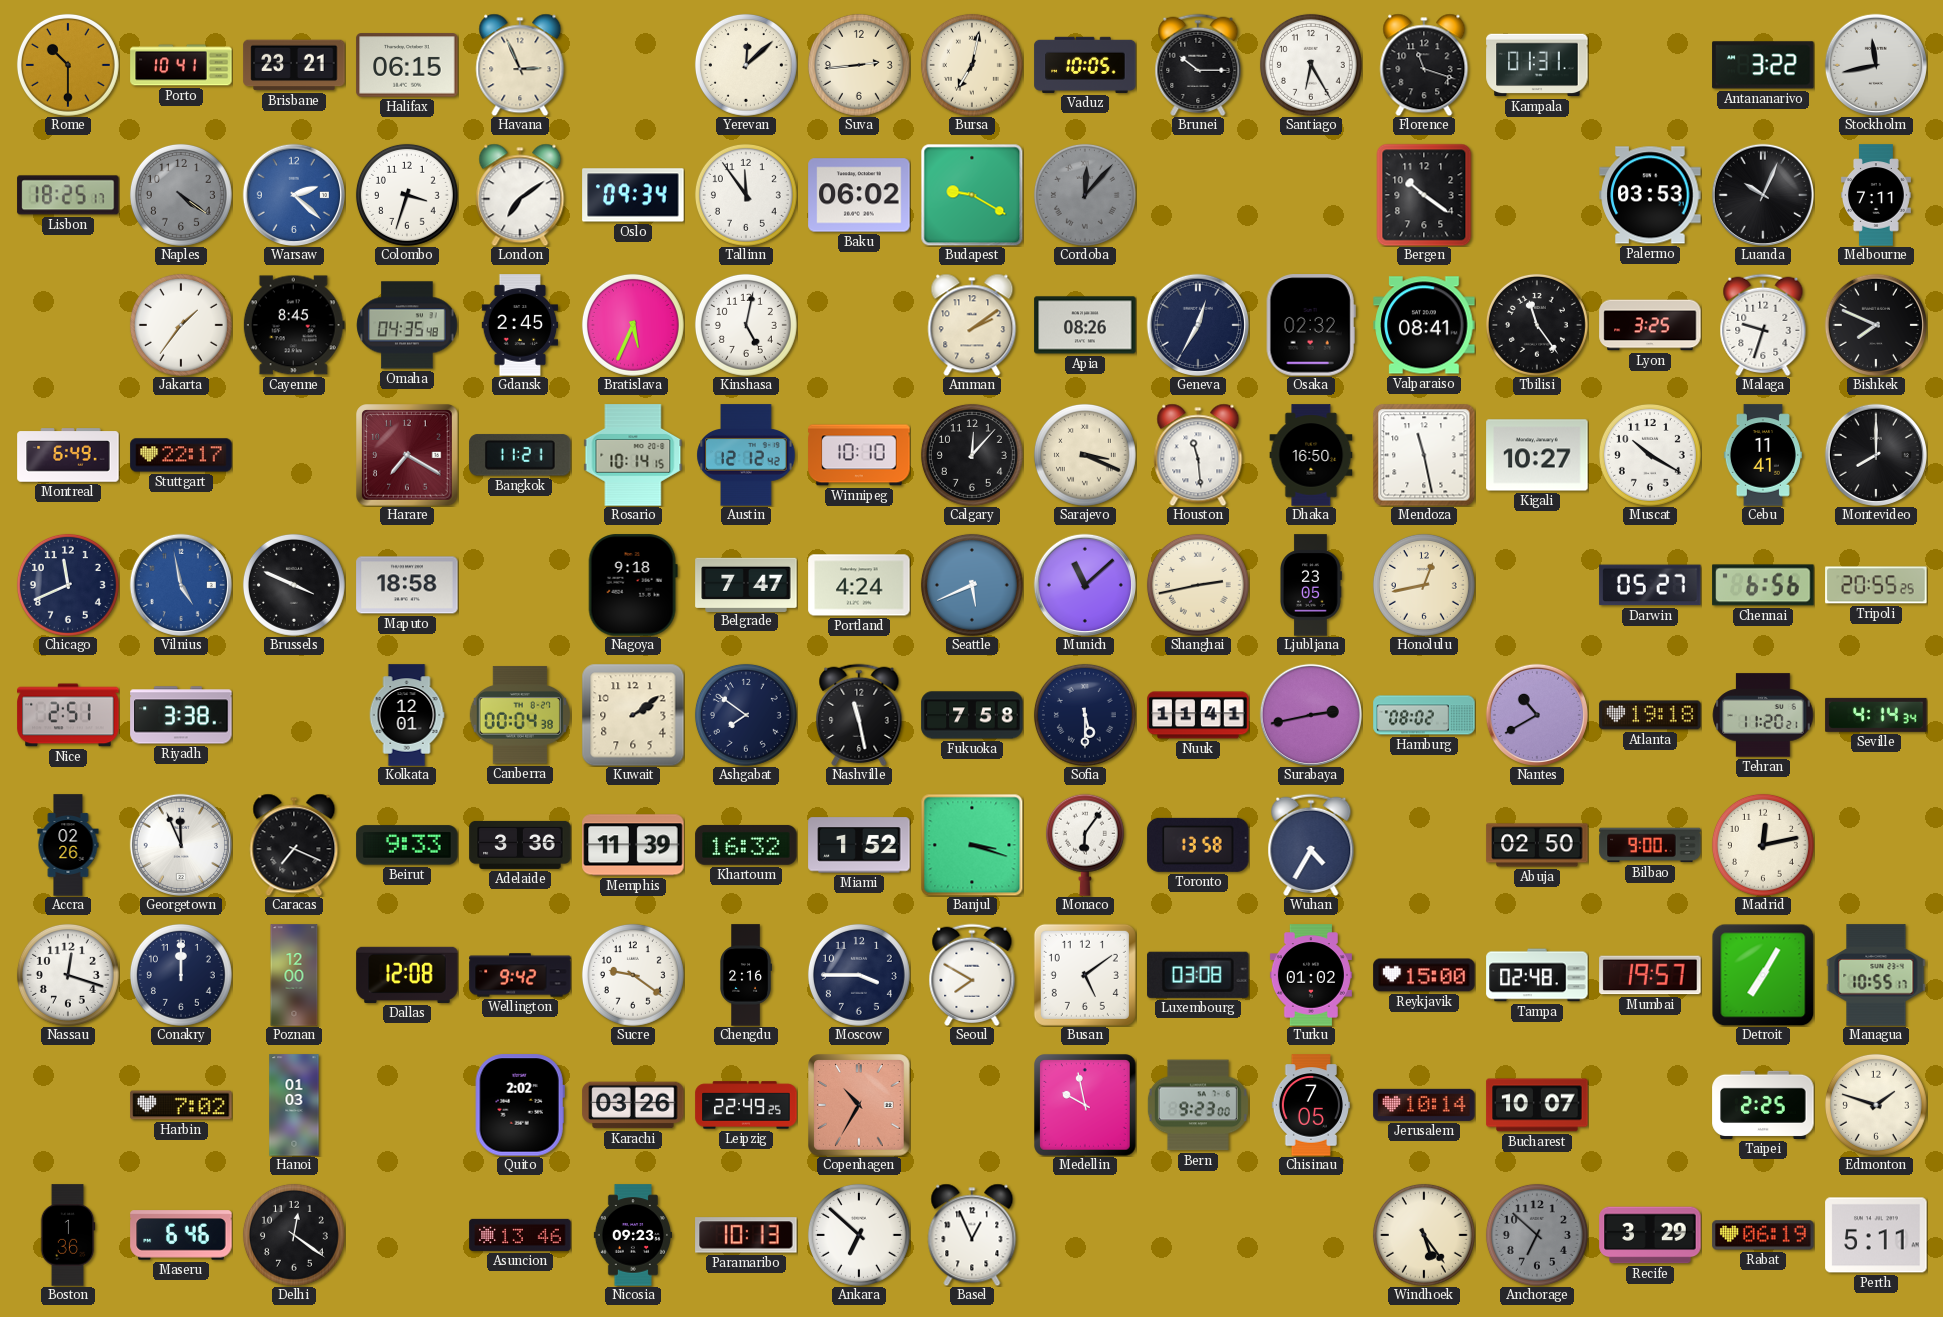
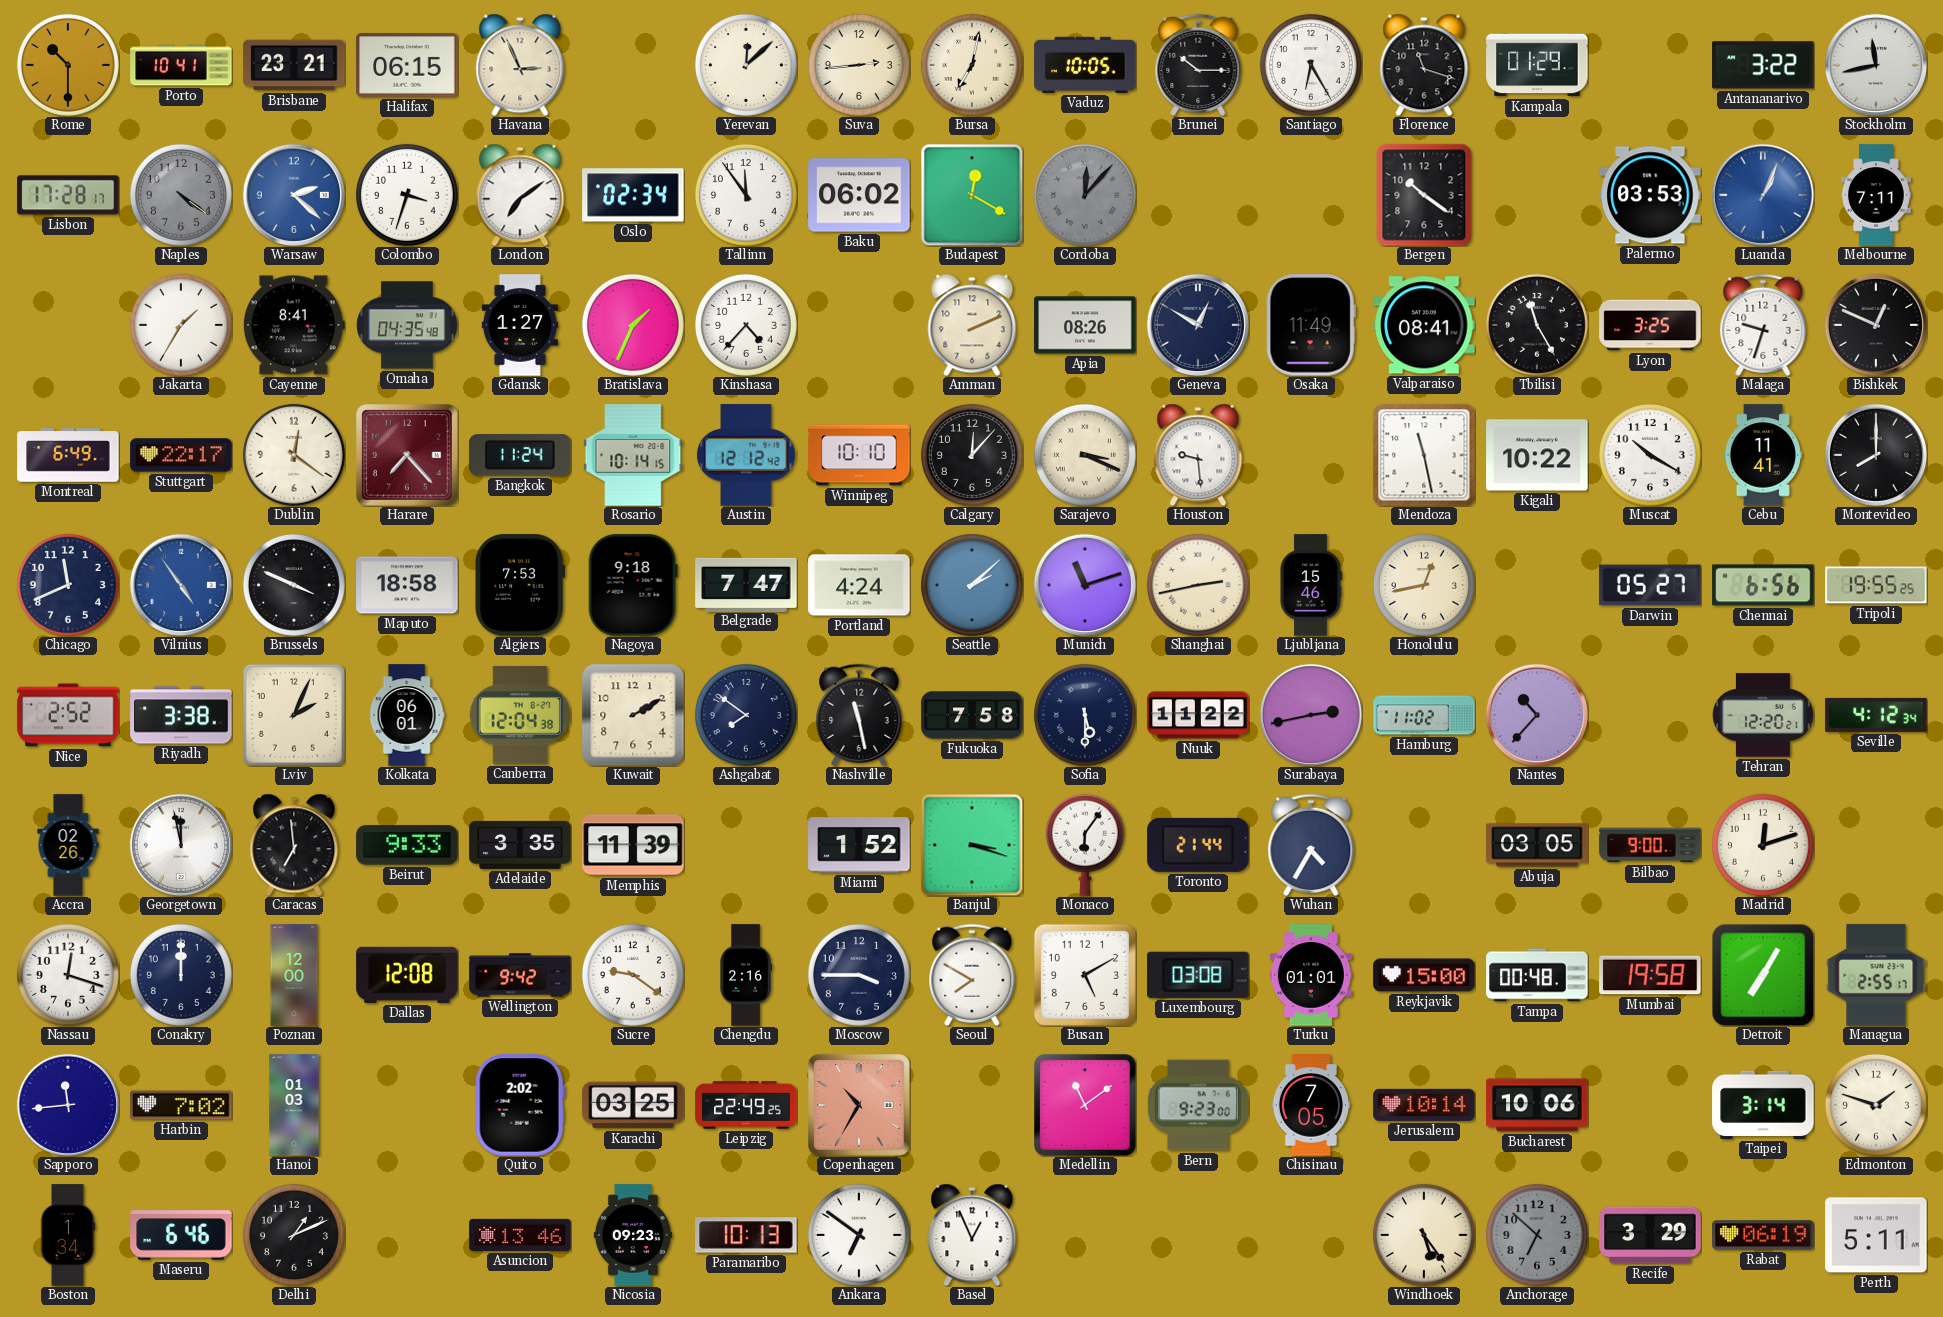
Kampala: 01:31 -> 01:29 (1537, 65)
Lisbon: 18:25 -> 17:28 (68, 195)
Oslo: 09:34 -> 02:34 (633, 195)
Budapest: 9:20 -> 12:20 (972, 195)
Luanda: 10:04 -> 1:04 (1763, 195)
Luanda dial: black -> blue (1763, 195)
Jakarta: 1:36 -> 1:35 (181, 325)
Cayenne: 8:45 -> 8:41 (294, 325)
Gdansk: 2:45 -> 1:27 (520, 325)
Bratislava: 5:34 -> 1:34 (633, 325)
Kinshasa: 5:02 -> 4:37 (746, 325)
Amman: 2:09 -> 2:11 (972, 325)
Geneva: 12:35 -> 12:50 (1198, 325)
Osaka: 02:32 -> 11:49 (1311, 325)
Tbilisi: 11:24 -> 11:25 (1537, 325)
Bishkek: 7:49 -> 12:49 (1876, 325)
Dublin: none -> 12:21 (294, 455)
Harare: 7:20 -> 7:23 (407, 455)
Bangkok: 11:21 -> 11:24 (520, 455)
Houston: 11:29 -> 9:29 (1198, 455)
Dhaka: 16:50 -> none (1311, 455)
Kigali: 10:27 -> 10:22 (1537, 455)
Vilnius: 4:58 -> 4:54 (181, 585)
Algiers: none -> 7:53 (519, 585)
Seattle: 5:41 -> 2:08 (972, 585)
Munich: 11:08 -> 11:12 (1085, 585)
Ljubljana: 23:05 -> 15:46 (1311, 585)
Tripoli: 20:55 -> 19:55 (1876, 585)
Nice: 2:51 -> 2:52 (68, 715)
Lviv: none -> 2:04 (294, 715)
Kolkata: 12:01 -> 06:01 (407, 715)
Canberra: 00:04 -> 12:04 (520, 715)
Kuwait: 2:09 -> 2:10 (633, 715)
Nuuk: 11:41 -> 11:22 (1198, 715)
Hamburg: 08:02 -> 11:02 (1424, 715)
Nantes: 10:40 -> 10:37 (1537, 715)
Atlanta: 19:18 -> none (1650, 715)
Tehran: 11:20 -> 12:20 (1763, 715)
Seville: 4:14 -> 4:12 (1876, 715)
Georgetown: 11:56 -> 11:58 (181, 845)
Caracas: 7:19 -> 6:59 (294, 845)
Adelaide: 3:36 -> 3:35 (520, 845)
Khartoum: 16:32 -> none (746, 845)
Toronto: 13:58 -> 21:44 (1198, 845)
Abuja: 02:50 -> 03:05 (1537, 845)
Madrid: 12:13 -> 12:12 (1763, 845)
Busan: 5:09 -> 5:10 (1085, 975)
Turku: 01:02 -> 01:01 (1311, 975)
Tampa: 02:48 -> 00:48 (1537, 975)
Mumbai: 19:57 -> 19:58 (1650, 975)
Managua: 10:55 -> 2:55 (1876, 975)
Sapporo: none -> 11:44 (68, 1105)
Karachi: 03:26 -> 03:25 (633, 1105)
Medellin: 9:58 -> 11:09 (1085, 1105)
Bucharest: 10:07 -> 10:06 (1537, 1105)
Taipei: 2:25 -> 3:14 (1763, 1105)
Boston: 1:36 -> 1:34 (68, 1235)
Delhi: 12:21 -> 1:11 (294, 1235)
Ankara: 6:52 -> 6:51 (859, 1235)
